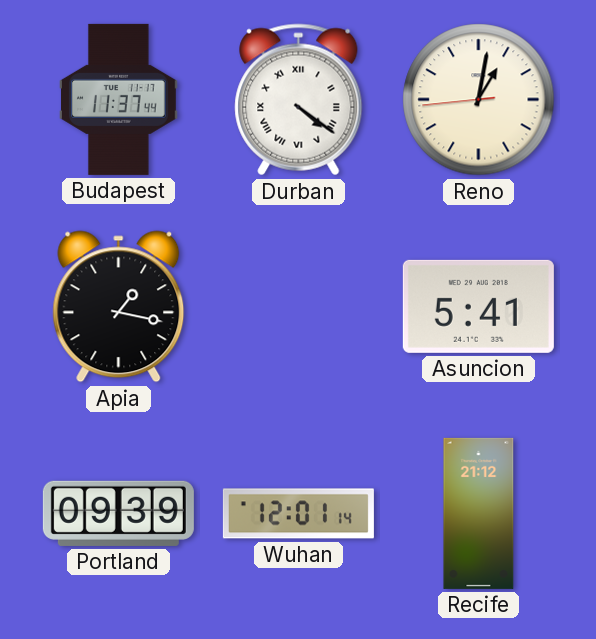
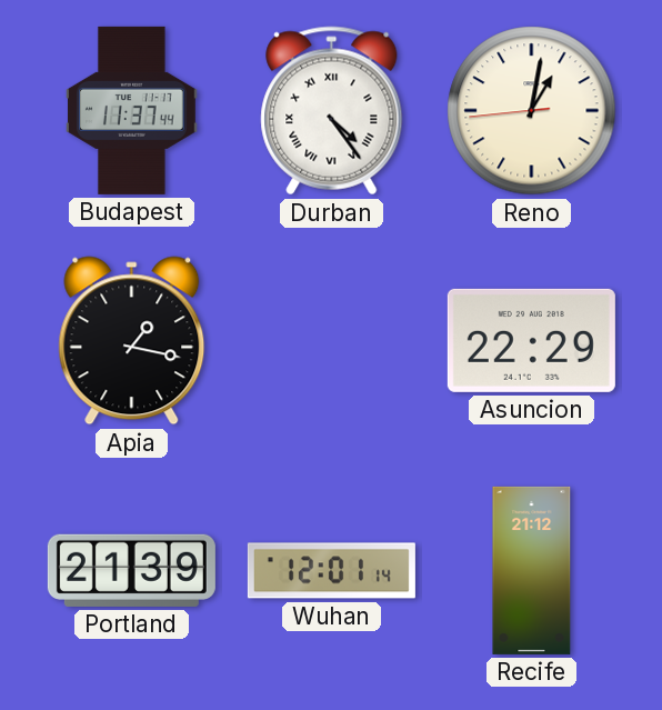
Durban: 4:21 -> 4:24 (332, 111)
Asuncion: 5:41 -> 22:29 (531, 340)
Portland: 09:39 -> 21:39 (131, 570)
